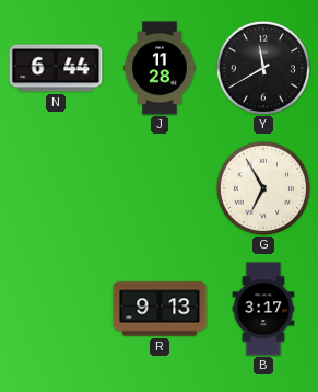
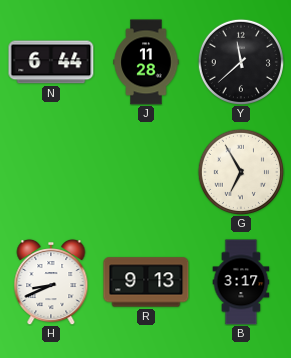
Y: 11:40 -> 11:38 (240, 61)
H: none -> 8:41 (51, 282)
